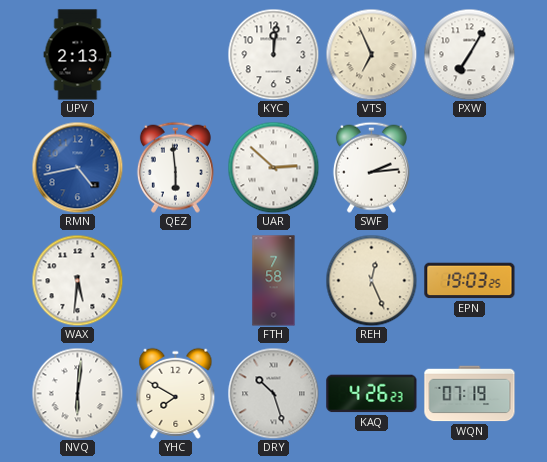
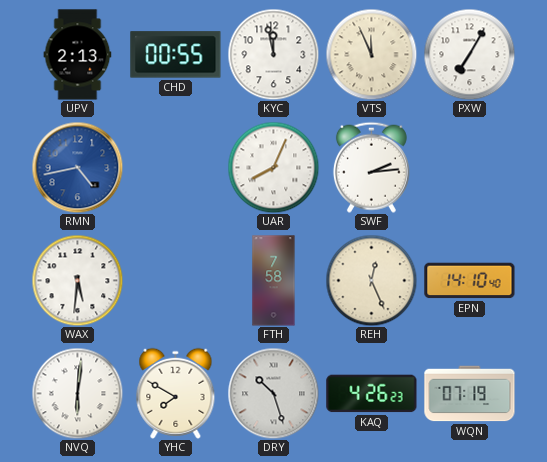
CHD: none -> 00:55 (176, 55)
KYC: 12:01 -> 11:58 (273, 54)
VTS: 6:56 -> 11:56 (371, 54)
QEZ: 5:59 -> none (175, 167)
UAR: 2:52 -> 8:04 (273, 167)
EPN: 19:03 -> 14:10 (470, 281)
